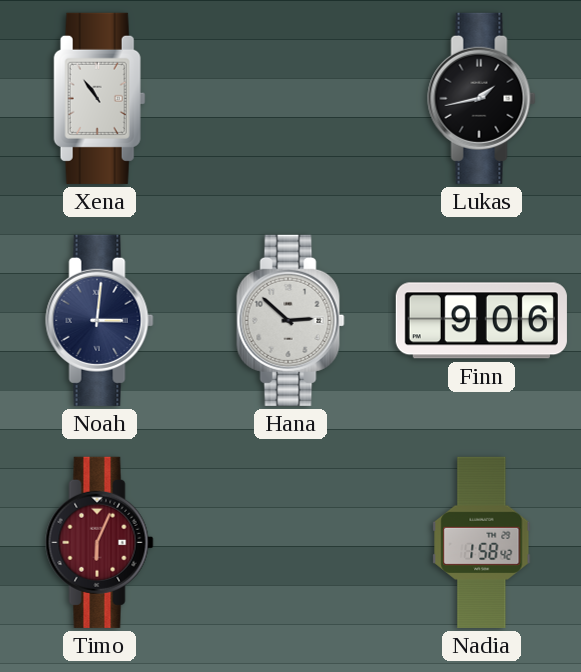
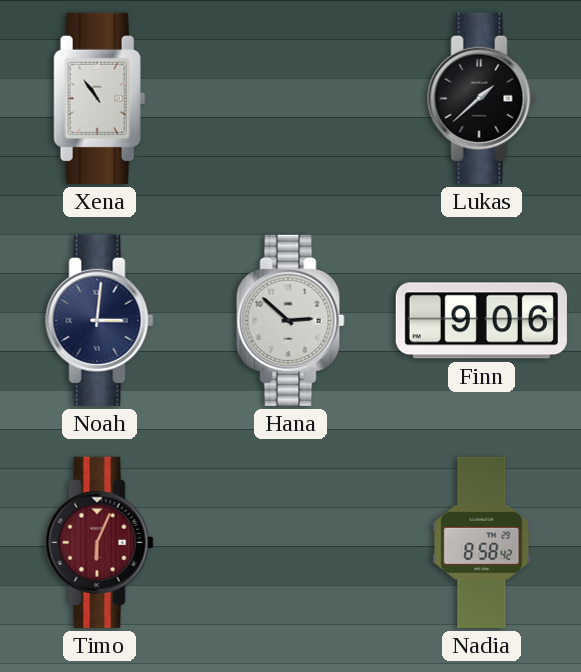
Lukas: 1:43 -> 1:38 (482, 98)
Nadia: 1:58 -> 8:58 (482, 542)
